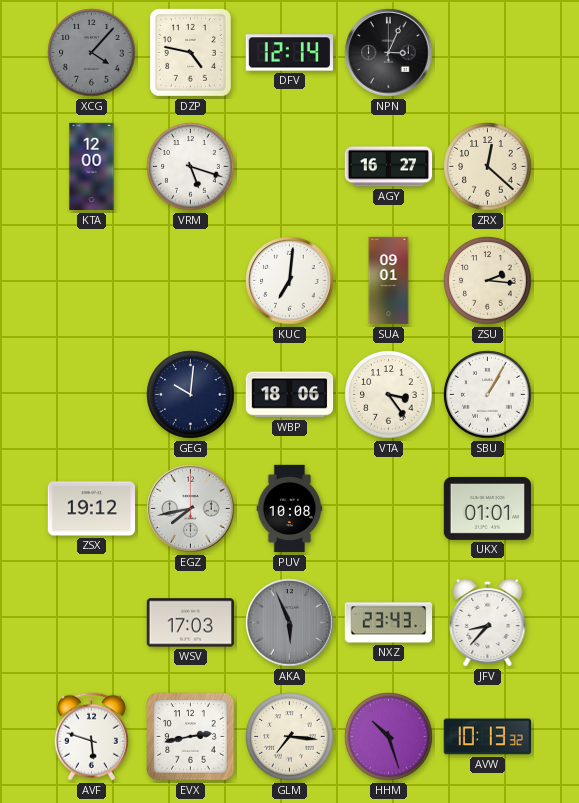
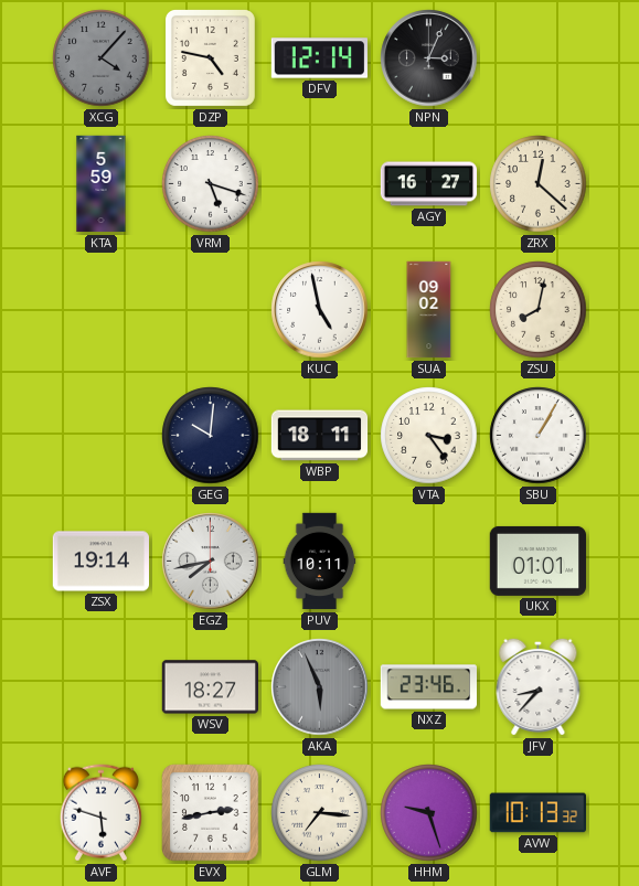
KTA: 12:00 -> 5:59 (102, 184)
KUC: 7:01 -> 4:58 (320, 310)
SUA: 09:01 -> 09:02 (429, 310)
ZSU: 2:16 -> 8:02 (539, 310)
WBP: 18:06 -> 18:11 (320, 436)
ZSX: 19:12 -> 19:14 (102, 562)
PUV: 10:08 -> 10:11 (320, 562)
WSV: 17:03 -> 18:27 (210, 687)
NXZ: 23:43 -> 23:46 (428, 687)
HHM: 10:27 -> 9:27 (429, 813)
